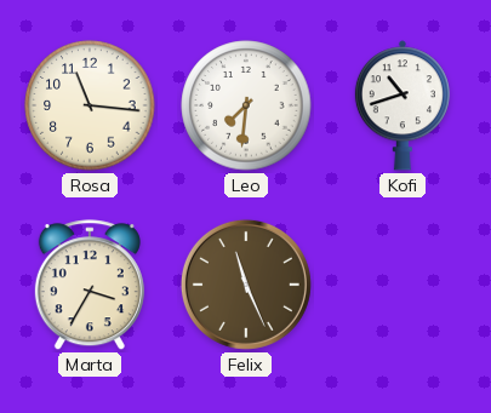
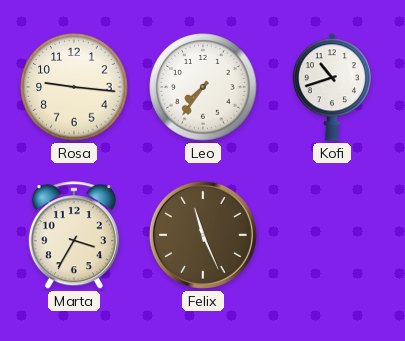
Rosa: 11:16 -> 9:16 (74, 87)
Leo: 7:31 -> 7:36 (203, 87)
